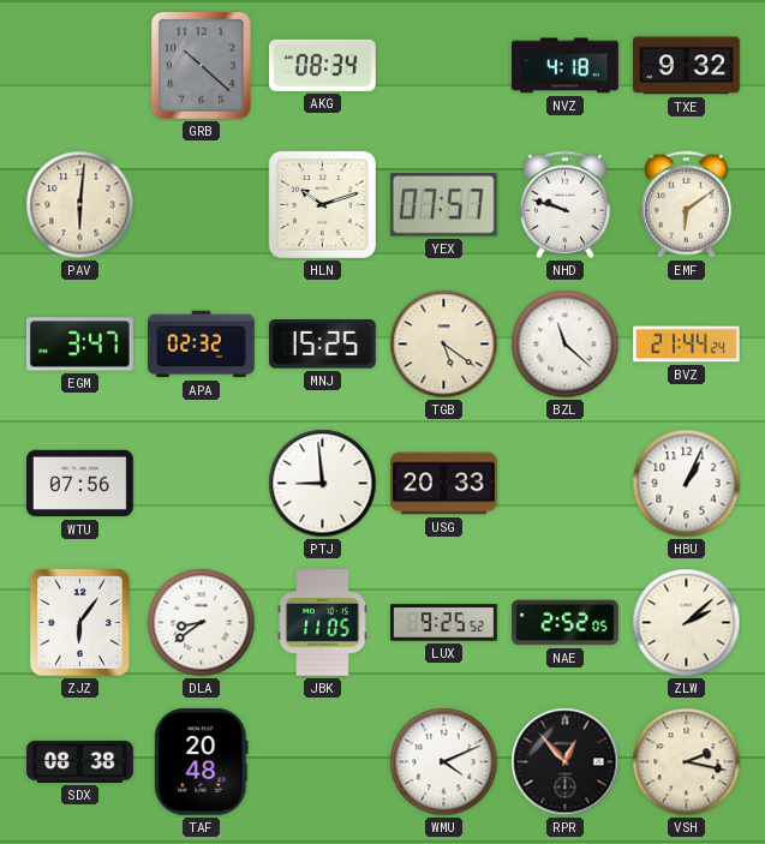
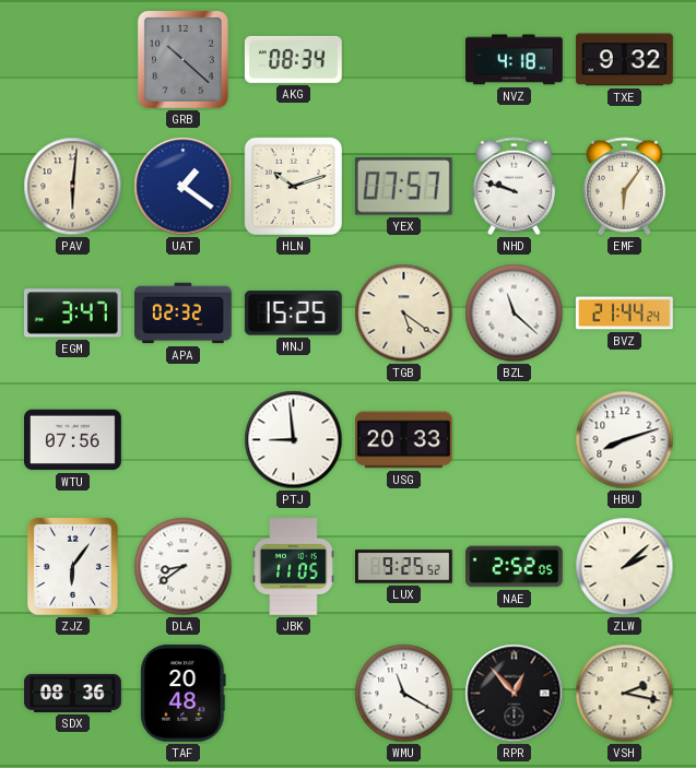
UAT: none -> 1:21 (184, 187)
EMF: 6:09 -> 6:06 (624, 187)
HBU: 1:04 -> 8:12 (625, 440)
SDX: 08:38 -> 08:36 (73, 693)
WMU: 4:11 -> 11:20 (404, 694)
